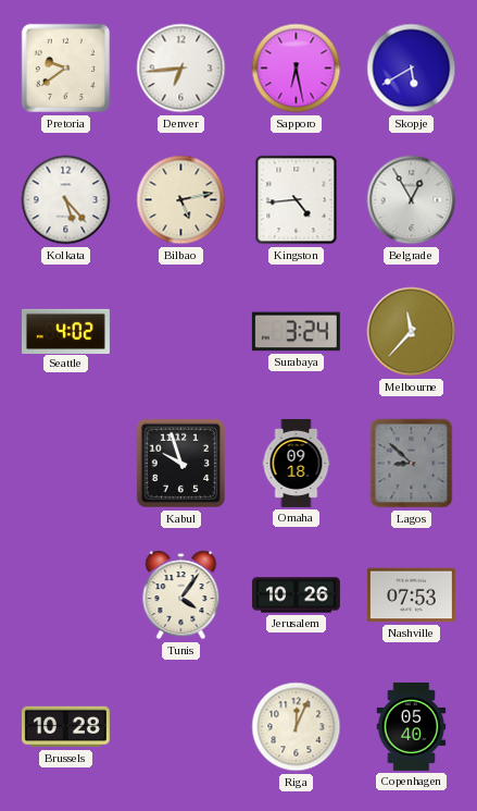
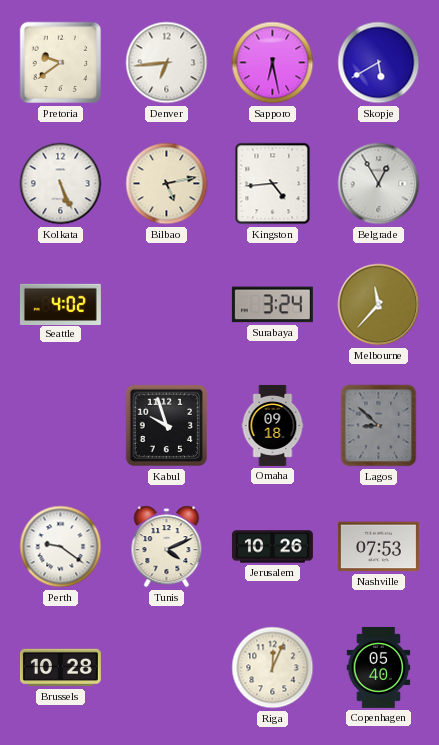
Kolkata: 5:23 -> 5:26 (61, 184)
Perth: none -> 9:21 (61, 547)
Tunis: 4:06 -> 4:11 (167, 547)
